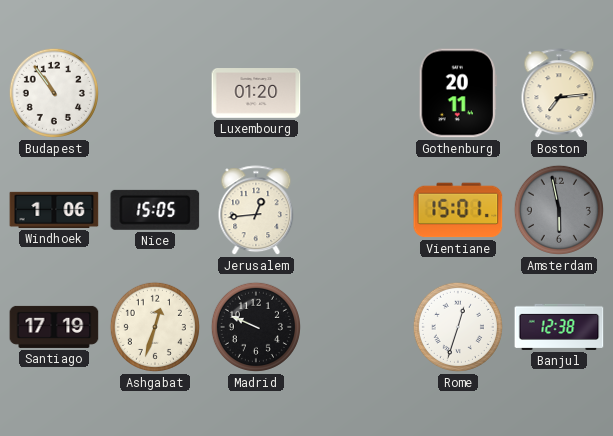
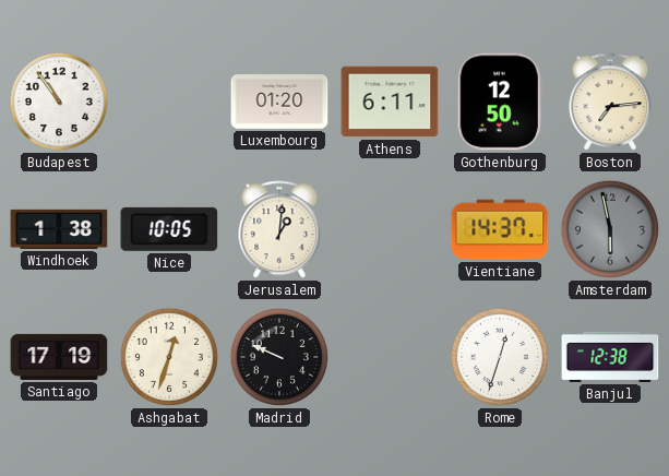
Athens: none -> 6:11 (390, 102)
Gothenburg: 20:11 -> 12:50 (500, 102)
Windhoek: 1:06 -> 1:38 (59, 229)
Nice: 15:05 -> 10:05 (169, 229)
Jerusalem: 12:44 -> 1:01 (279, 230)
Vientiane: 15:01 -> 14:37 (500, 229)
